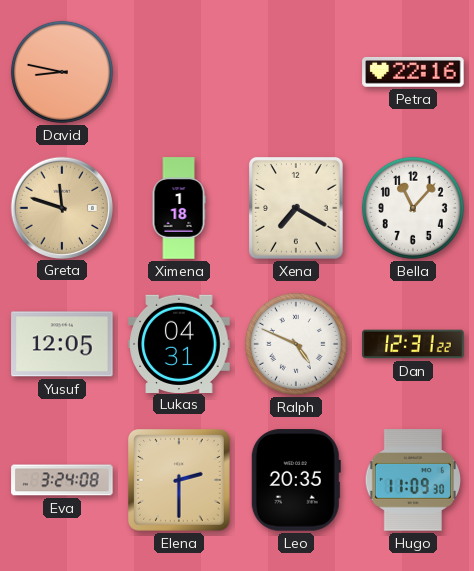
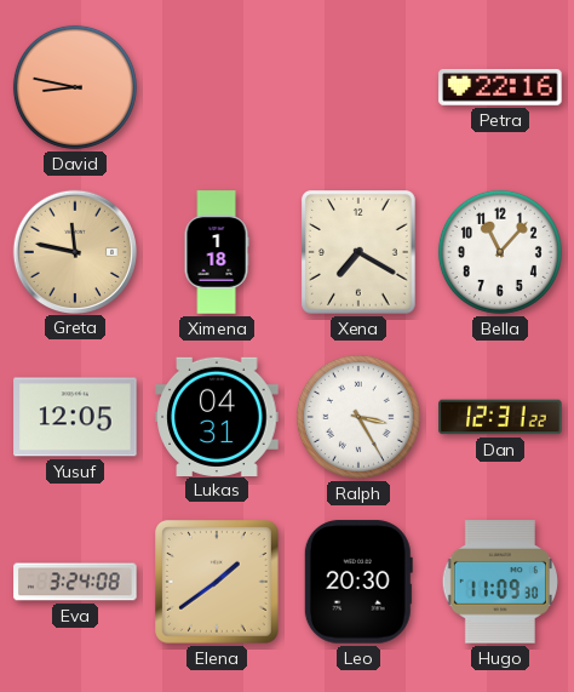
Greta: 11:48 -> 11:47 (74, 251)
Ralph: 4:49 -> 3:25 (358, 417)
Elena: 2:30 -> 1:39 (218, 583)
Leo: 20:35 -> 20:30 (358, 582)
